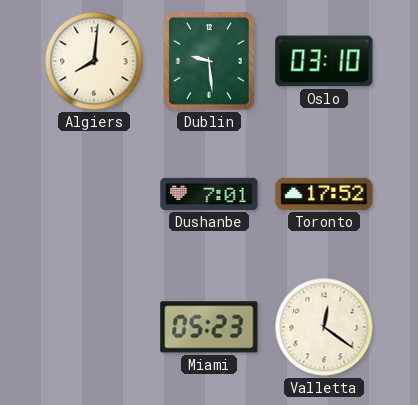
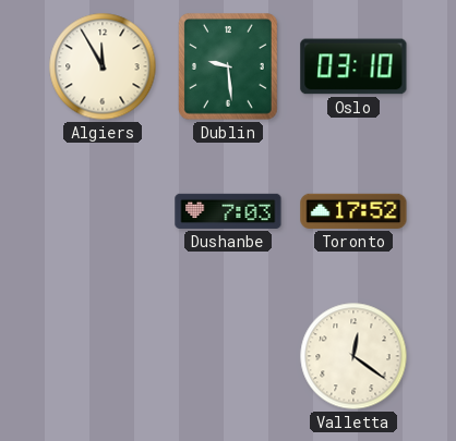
Algiers: 8:01 -> 11:55 (103, 66)
Dushanbe: 7:01 -> 7:03 (228, 211)
Miami: 05:23 -> none (209, 327)
